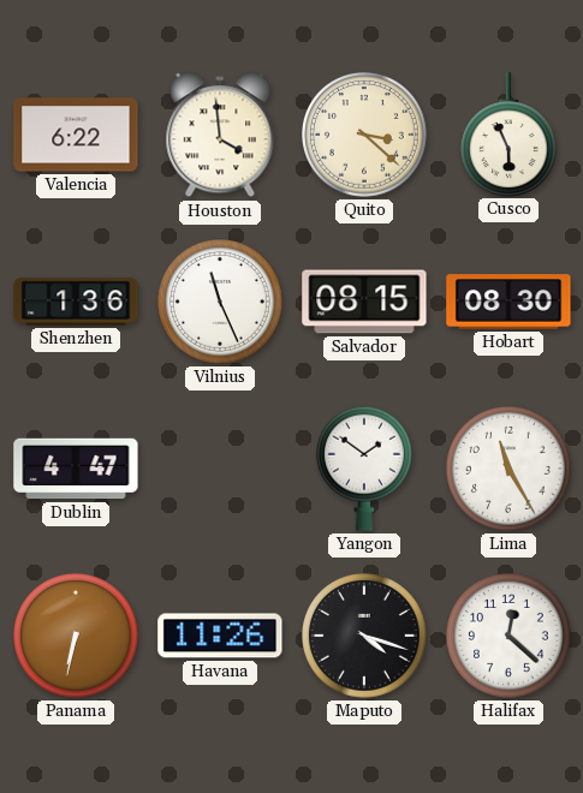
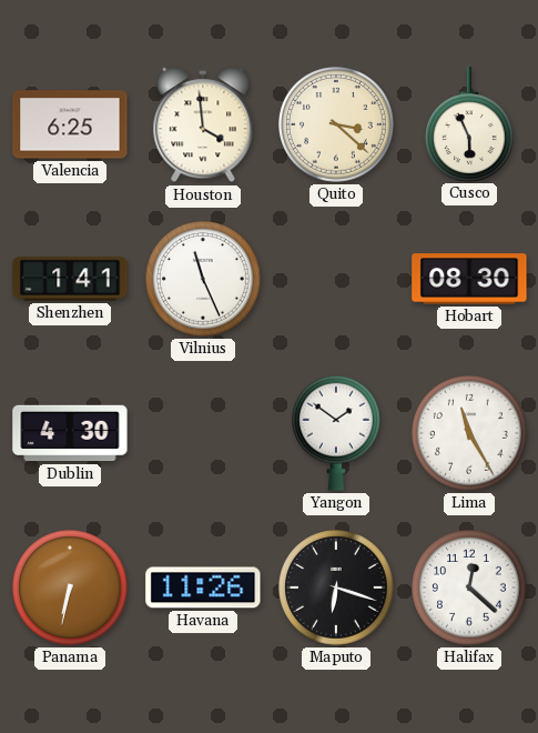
Valencia: 6:22 -> 6:25 (70, 124)
Shenzhen: 1:36 -> 1:41 (70, 279)
Salvador: 08:15 -> none (364, 302)
Dublin: 4:47 -> 4:30 (70, 433)
Maputo: 4:18 -> 6:18 (337, 589)
